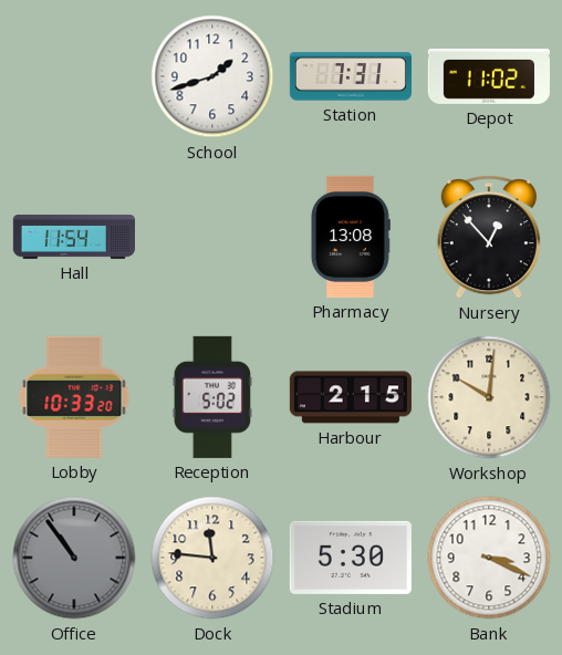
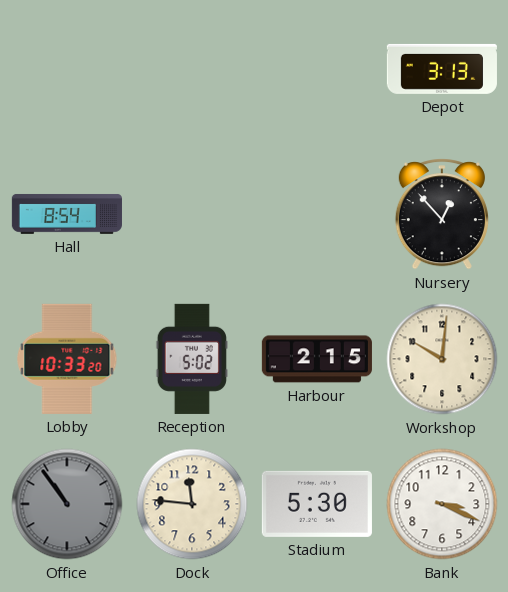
School: 1:42 -> none (212, 76)
Station: 7:31 -> none (351, 76)
Depot: 11:02 -> 3:13 (442, 69)
Hall: 11:54 -> 8:54 (67, 214)
Pharmacy: 13:08 -> none (350, 237)
